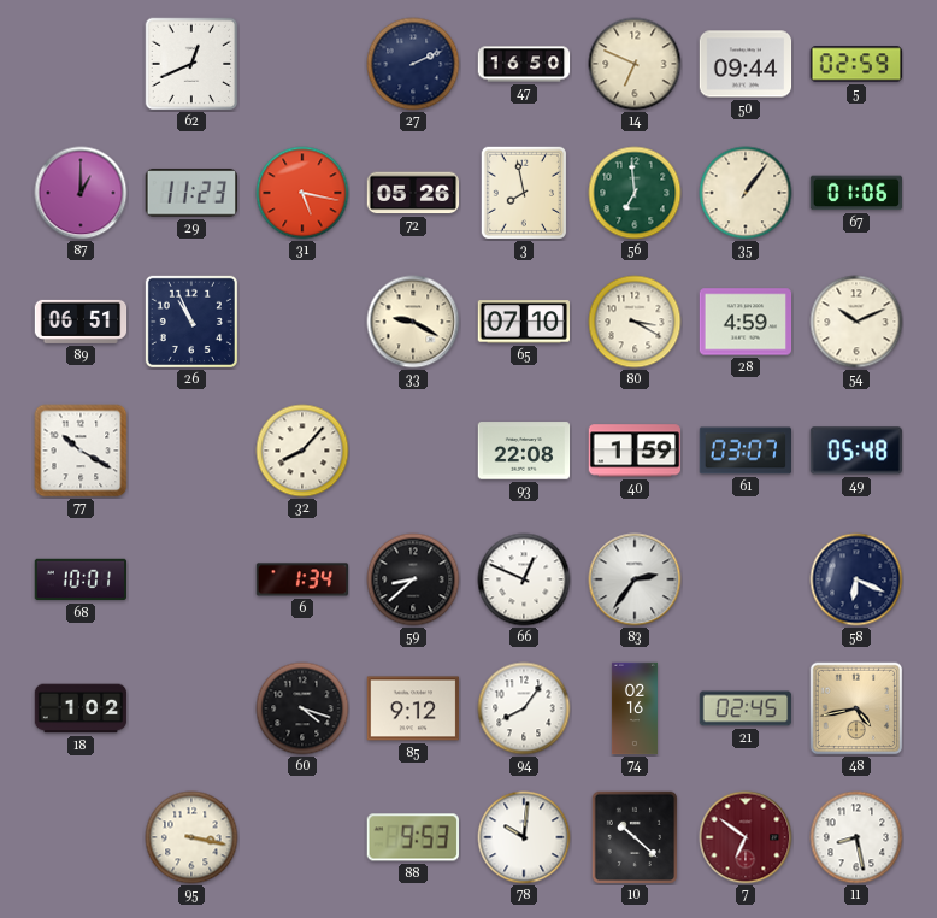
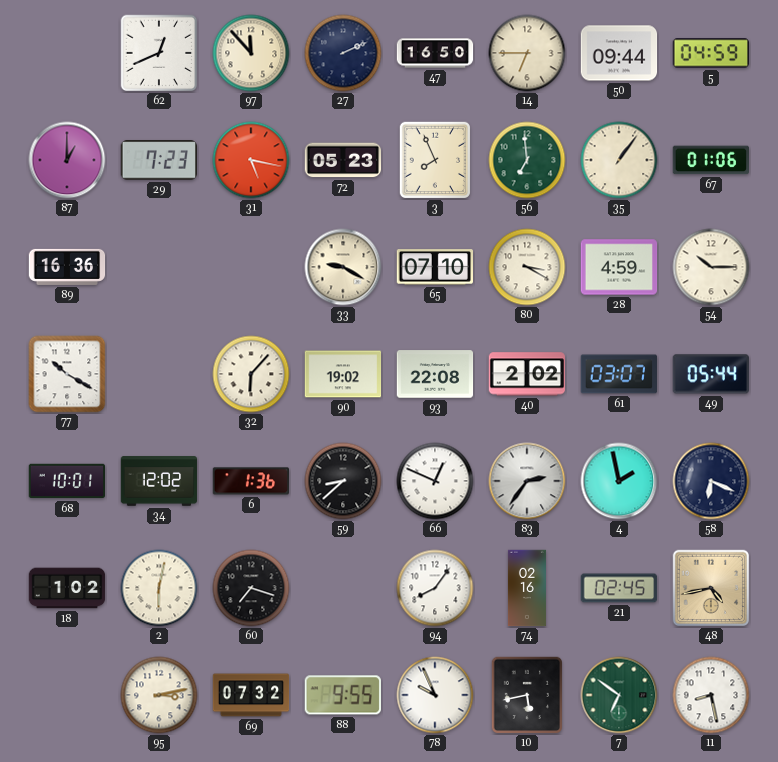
97: none -> 11:53 (251, 53)
14: 6:49 -> 6:45 (527, 53)
5: 02:59 -> 04:59 (711, 53)
29: 11:23 -> 7:23 (158, 160)
72: 05:26 -> 05:23 (343, 160)
3: 7:58 -> 7:56 (435, 160)
89: 06:51 -> 16:36 (67, 267)
26: 10:56 -> none (191, 322)
54: 10:11 -> 10:15 (711, 267)
32: 8:07 -> 6:07 (251, 374)
90: none -> 19:02 (343, 374)
40: 1:59 -> 2:02 (527, 374)
49: 05:48 -> 05:44 (710, 374)
34: none -> 12:02 (159, 481)
6: 1:34 -> 1:36 (251, 481)
4: none -> 1:58 (619, 481)
2: none -> 6:02 (159, 588)
60: 4:18 -> 7:18 (251, 588)
85: 9:12 -> none (413, 708)
95: 3:17 -> 3:13 (159, 695)
69: none -> 07:32 (251, 695)
88: 9:53 -> 9:55 (343, 695)
78: 10:01 -> 9:56 (435, 695)
10: 10:22 -> 5:43 (527, 695)
7 dial: burgundy -> green (619, 695)
